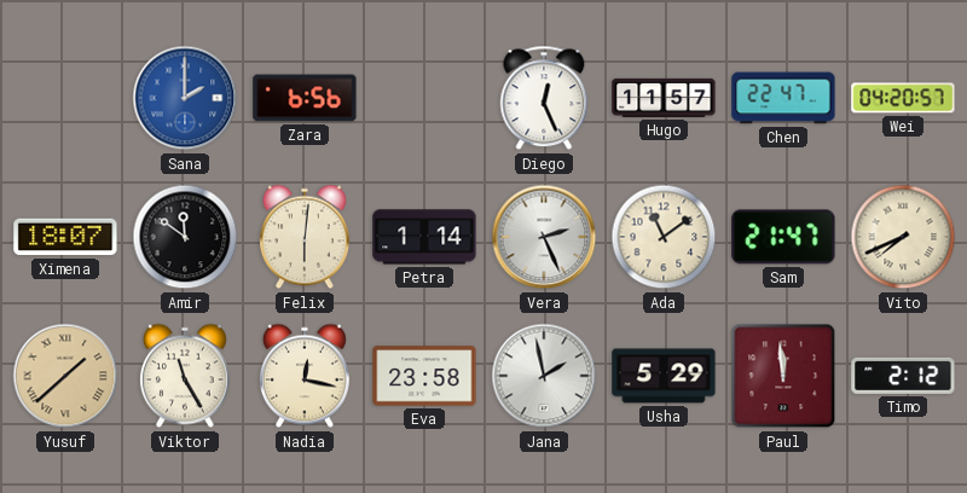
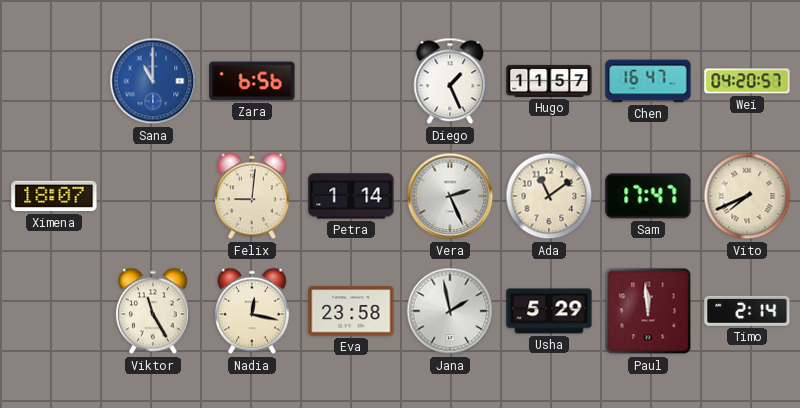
Sana: 2:00 -> 11:00 (153, 81)
Diego: 12:26 -> 1:26 (450, 81)
Chen: 22:47 -> 16:47 (648, 81)
Amir: 11:51 -> none (185, 237)
Felix: 6:01 -> 9:01 (252, 196)
Sam: 21:47 -> 17:47 (648, 196)
Yusuf: 1:38 -> none (65, 376)
Timo: 2:12 -> 2:14 (747, 311)
